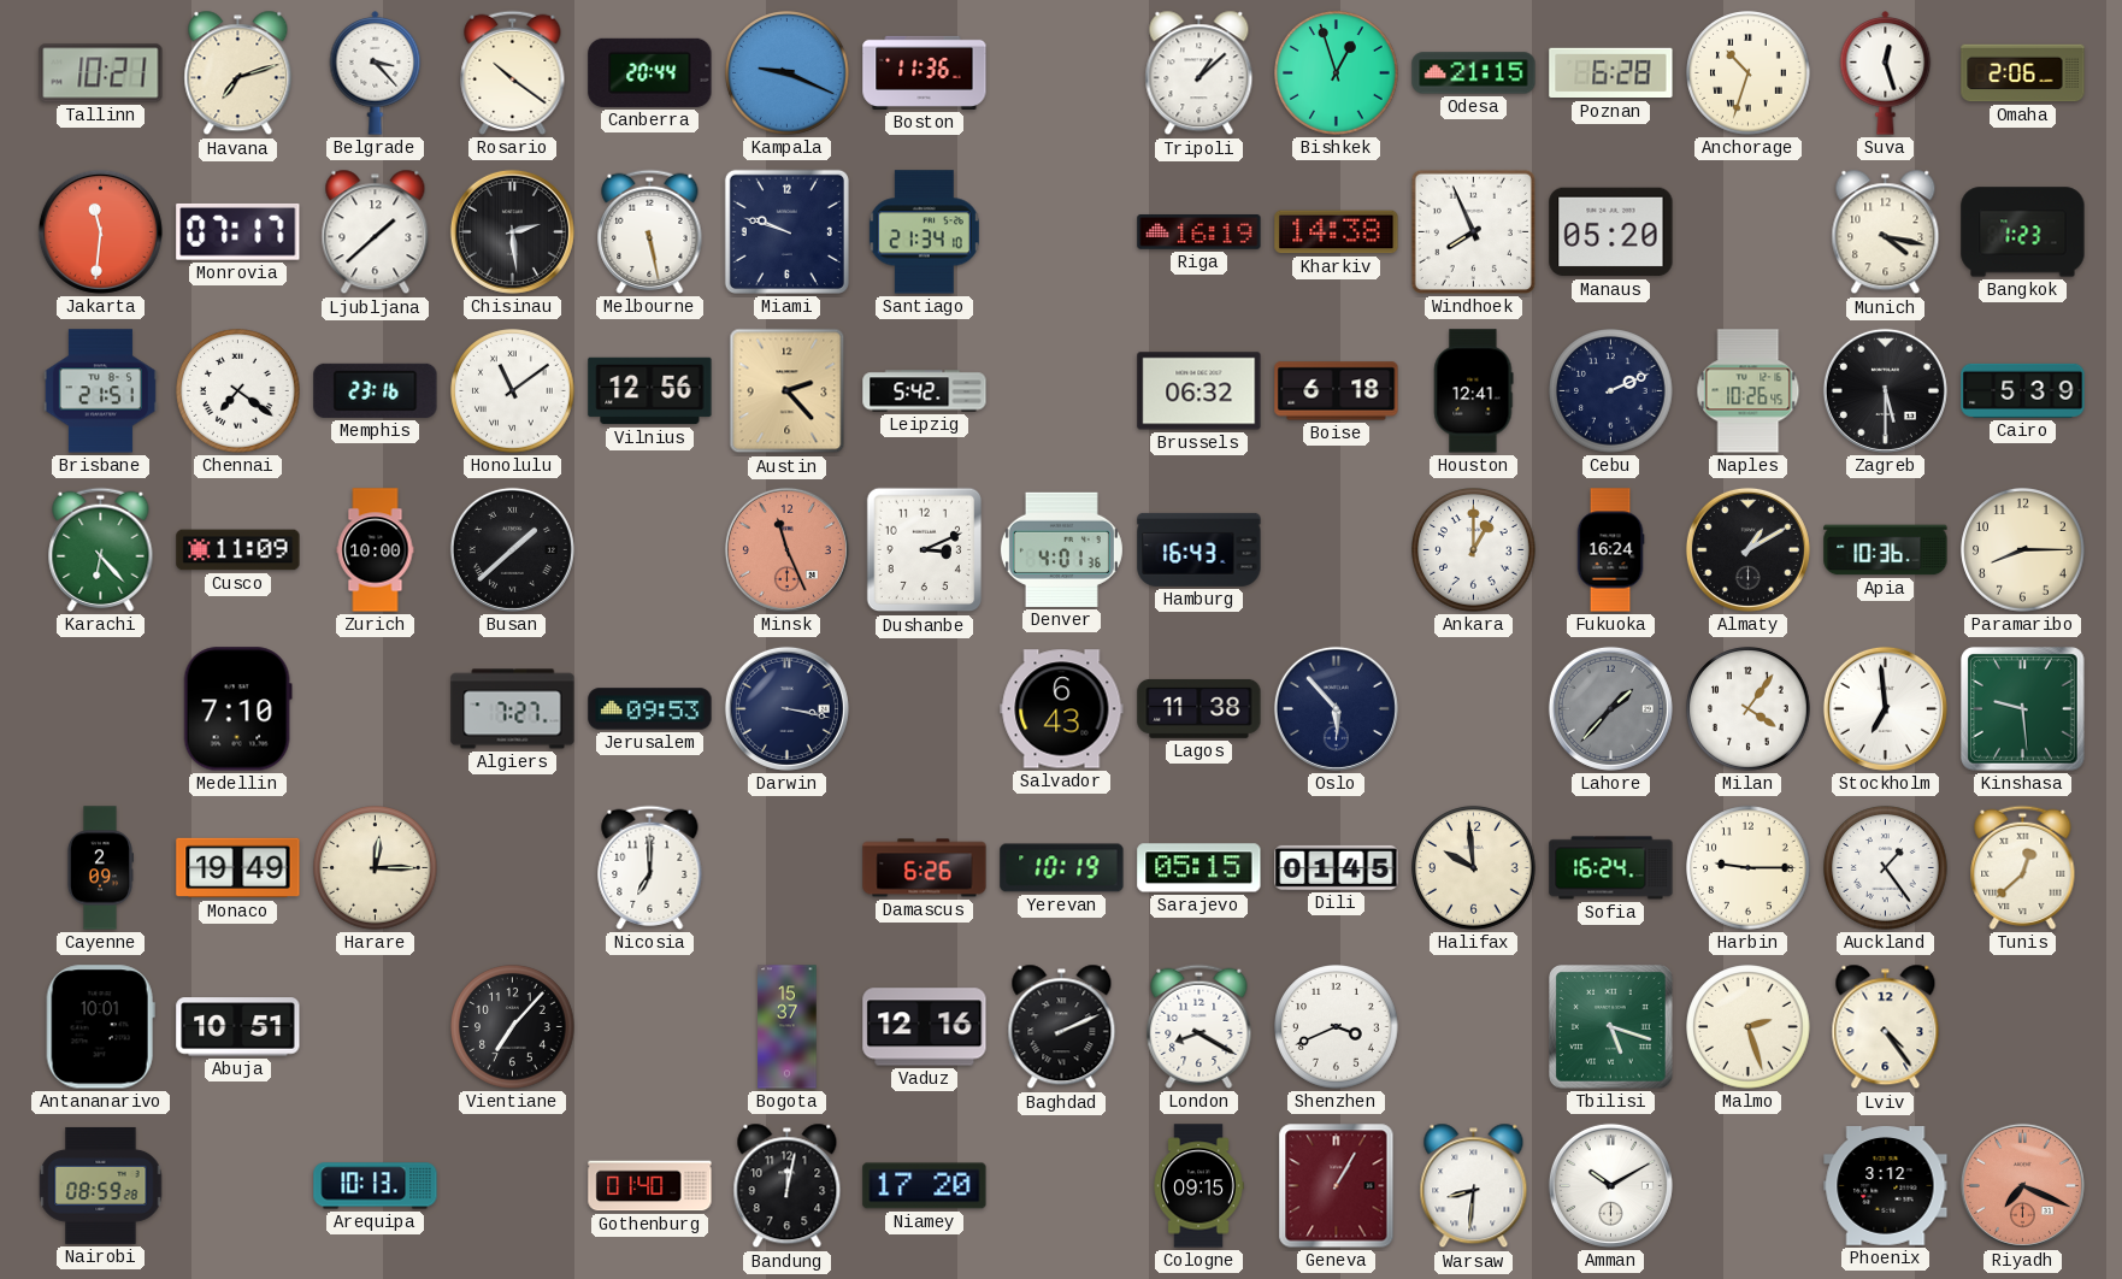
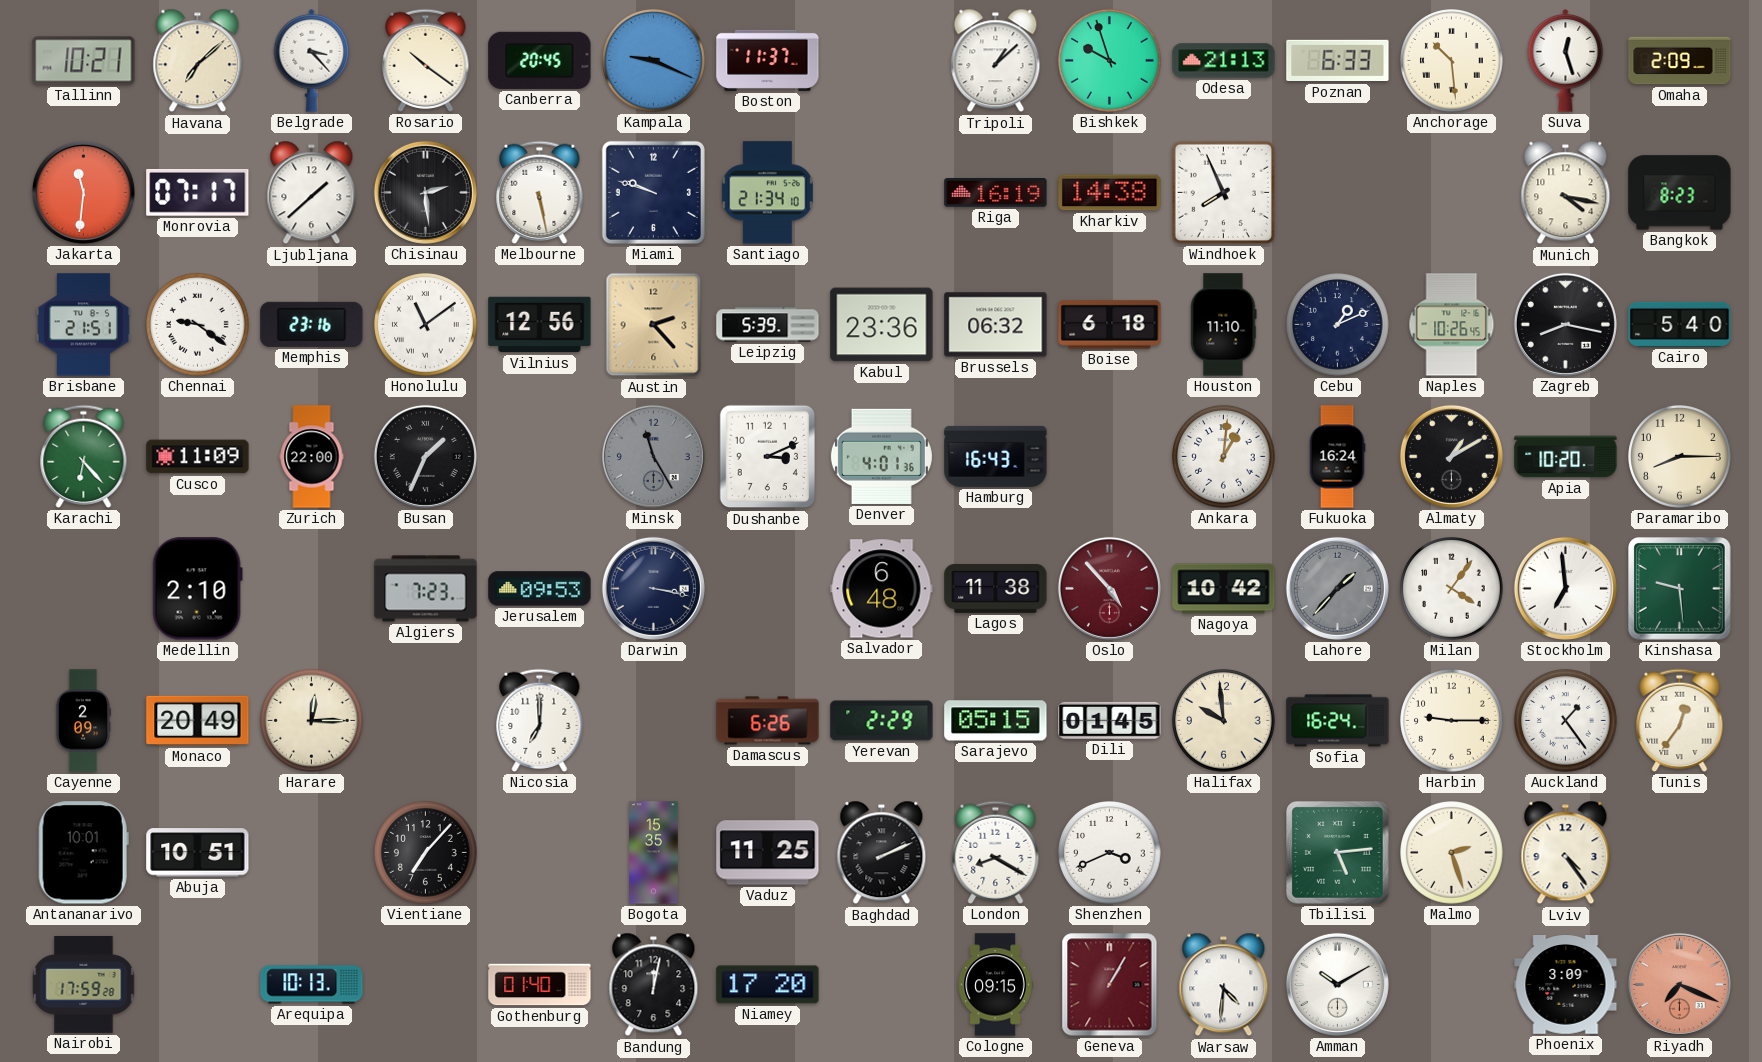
Havana: 7:12 -> 7:08 (198, 61)
Canberra: 20:44 -> 20:45 (540, 60)
Boston: 11:36 -> 11:37 (768, 60)
Bishkek: 12:57 -> 9:57 (1110, 61)
Odesa: 21:15 -> 21:13 (1224, 61)
Poznan: 6:28 -> 6:33 (1338, 61)
Anchorage: 10:33 -> 10:29 (1452, 61)
Omaha: 2:06 -> 2:09 (1680, 61)
Manaus: 05:20 -> none (1611, 232)
Bangkok: 1:23 -> 8:23 (1680, 193)
Chennai: 7:21 -> 9:21 (198, 325)
Leipzig: 5:42 -> 5:39 (768, 325)
Kabul: none -> 23:36 (882, 325)
Houston: 12:41 -> 11:10 (1224, 325)
Cebu: 2:11 -> 1:11 (1338, 325)
Zagreb: 5:30 -> 8:17 (1565, 324)
Cairo: 5:39 -> 5:40 (1680, 324)
Zurich: 10:00 -> 22:00 (312, 457)
Busan: 1:38 -> 1:34 (425, 456)
Minsk: 11:26 -> 11:25 (653, 456)
Minsk dial: salmon -> grey (653, 456)
Ankara: 1:00 -> 1:01 (1224, 457)
Apia: 10:36 -> 10:20 (1566, 457)
Medellin: 7:10 -> 2:10 (197, 589)
Algiers: 7:27 -> 7:23 (426, 589)
Salvador: 6:43 -> 6:48 (882, 589)
Oslo: 5:53 -> 4:53 (1109, 588)
Oslo dial: navy -> burgundy (1109, 588)
Nagoya: none -> 10:42 (1224, 589)
Monaco: 19:49 -> 20:49 (198, 721)
Yerevan: 10:19 -> 2:29 (882, 721)
Tunis: 12:38 -> 12:36 (1680, 720)
Bogota: 15:37 -> 15:35 (654, 853)
Vaduz: 12:16 -> 11:25 (768, 853)
Tbilisi: 5:18 -> 5:14 (1338, 853)
Nairobi: 08:59 -> 17:59 (84, 984)
Warsaw: 8:31 -> 4:31 (1224, 985)
Phoenix: 3:12 -> 3:09 (1566, 985)
